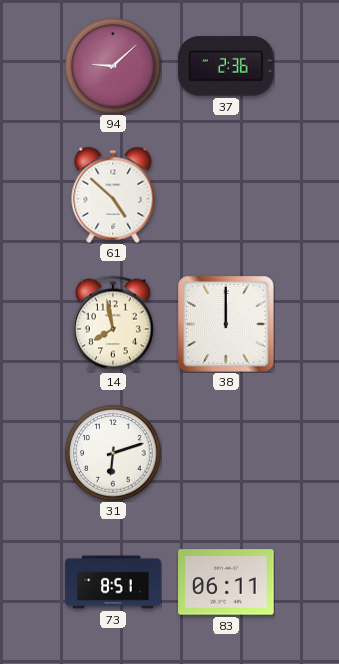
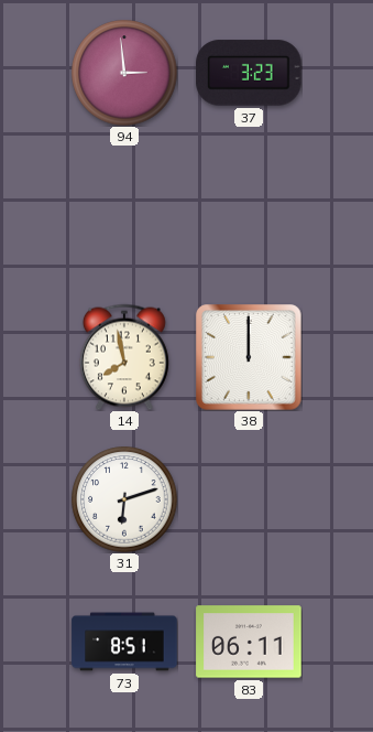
94: 9:08 -> 2:59 (124, 73)
37: 2:36 -> 3:23 (249, 73)
61: 4:52 -> none (113, 195)
